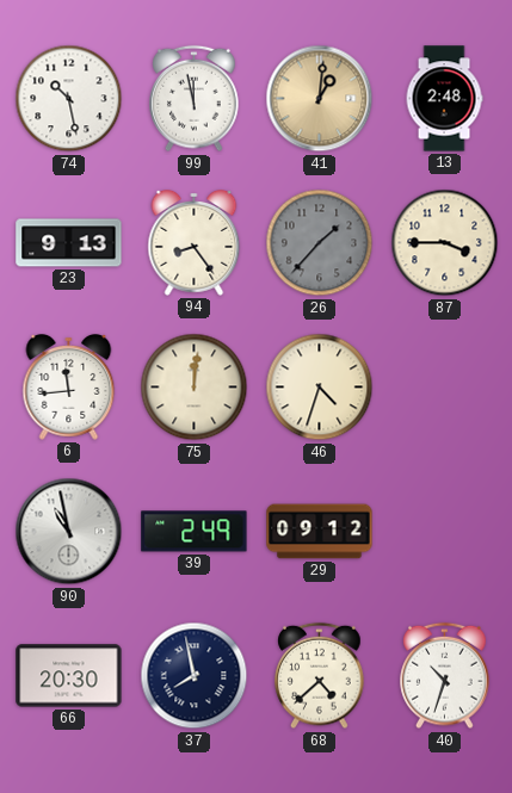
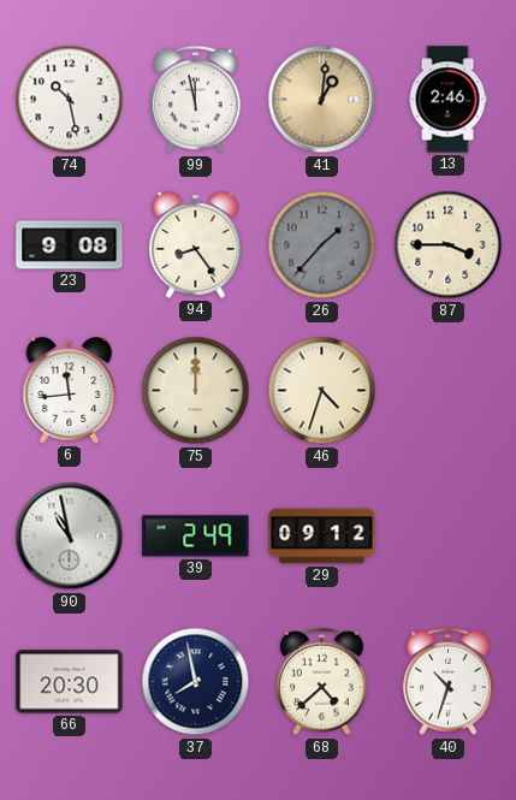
13: 2:48 -> 2:46 (447, 100)
23: 9:13 -> 9:08 (70, 245)
75: 12:01 -> 12:00 (196, 391)
